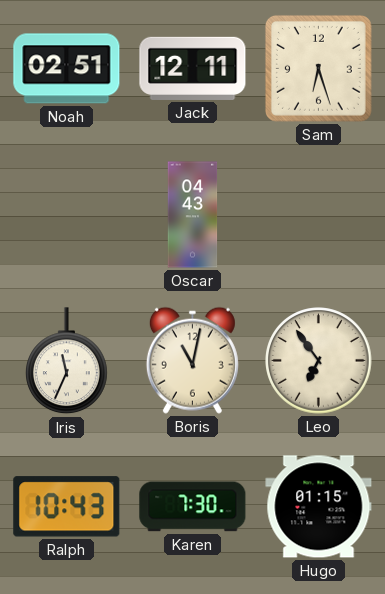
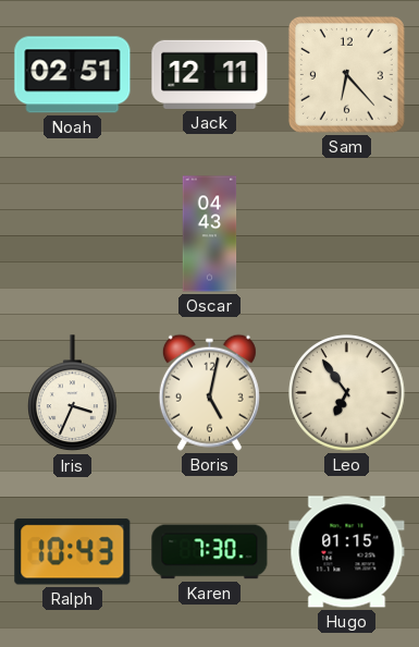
Sam: 6:27 -> 6:23 (346, 74)
Iris: 11:34 -> 3:34 (73, 393)
Boris: 11:02 -> 5:02 (209, 392)
